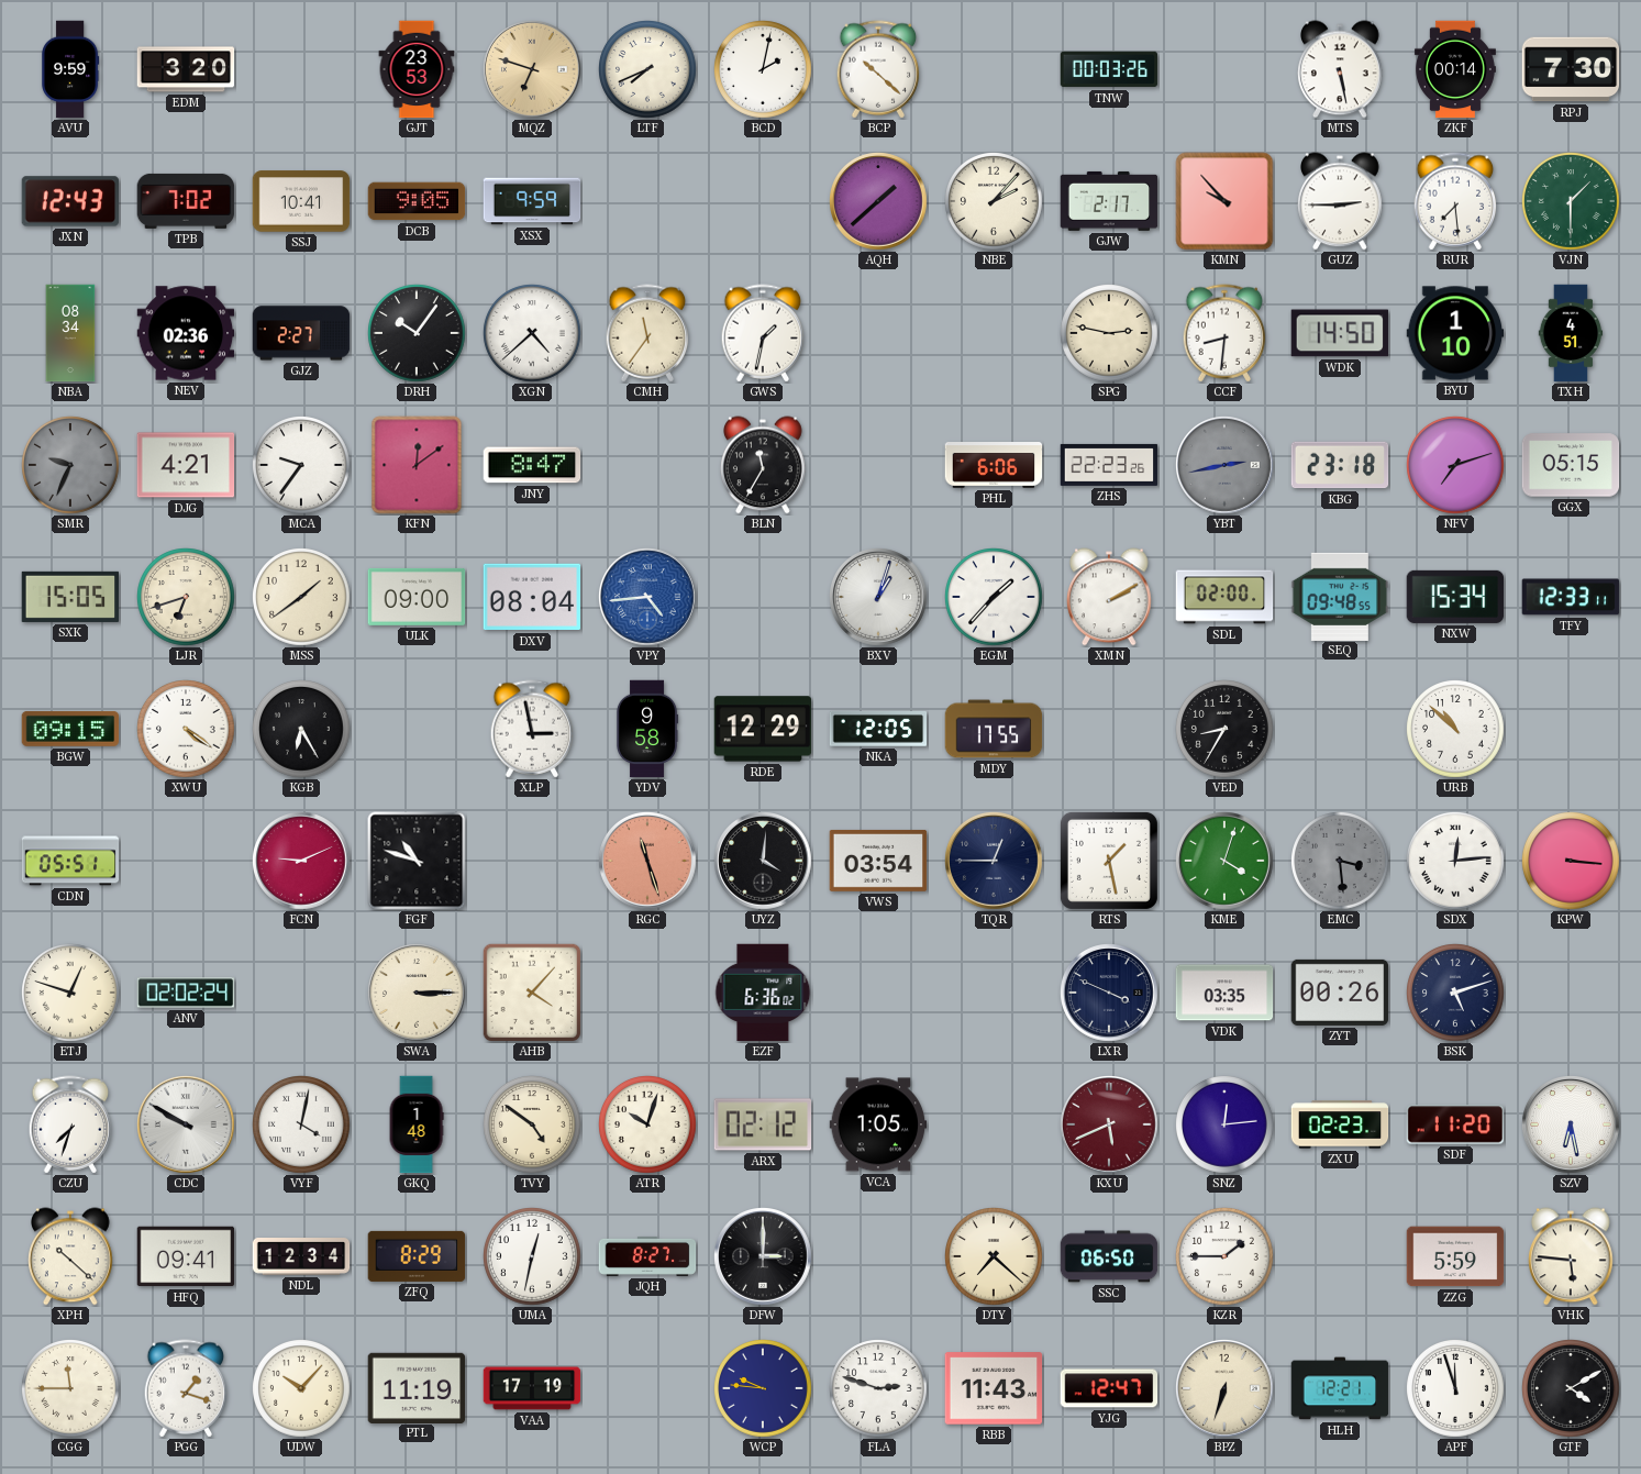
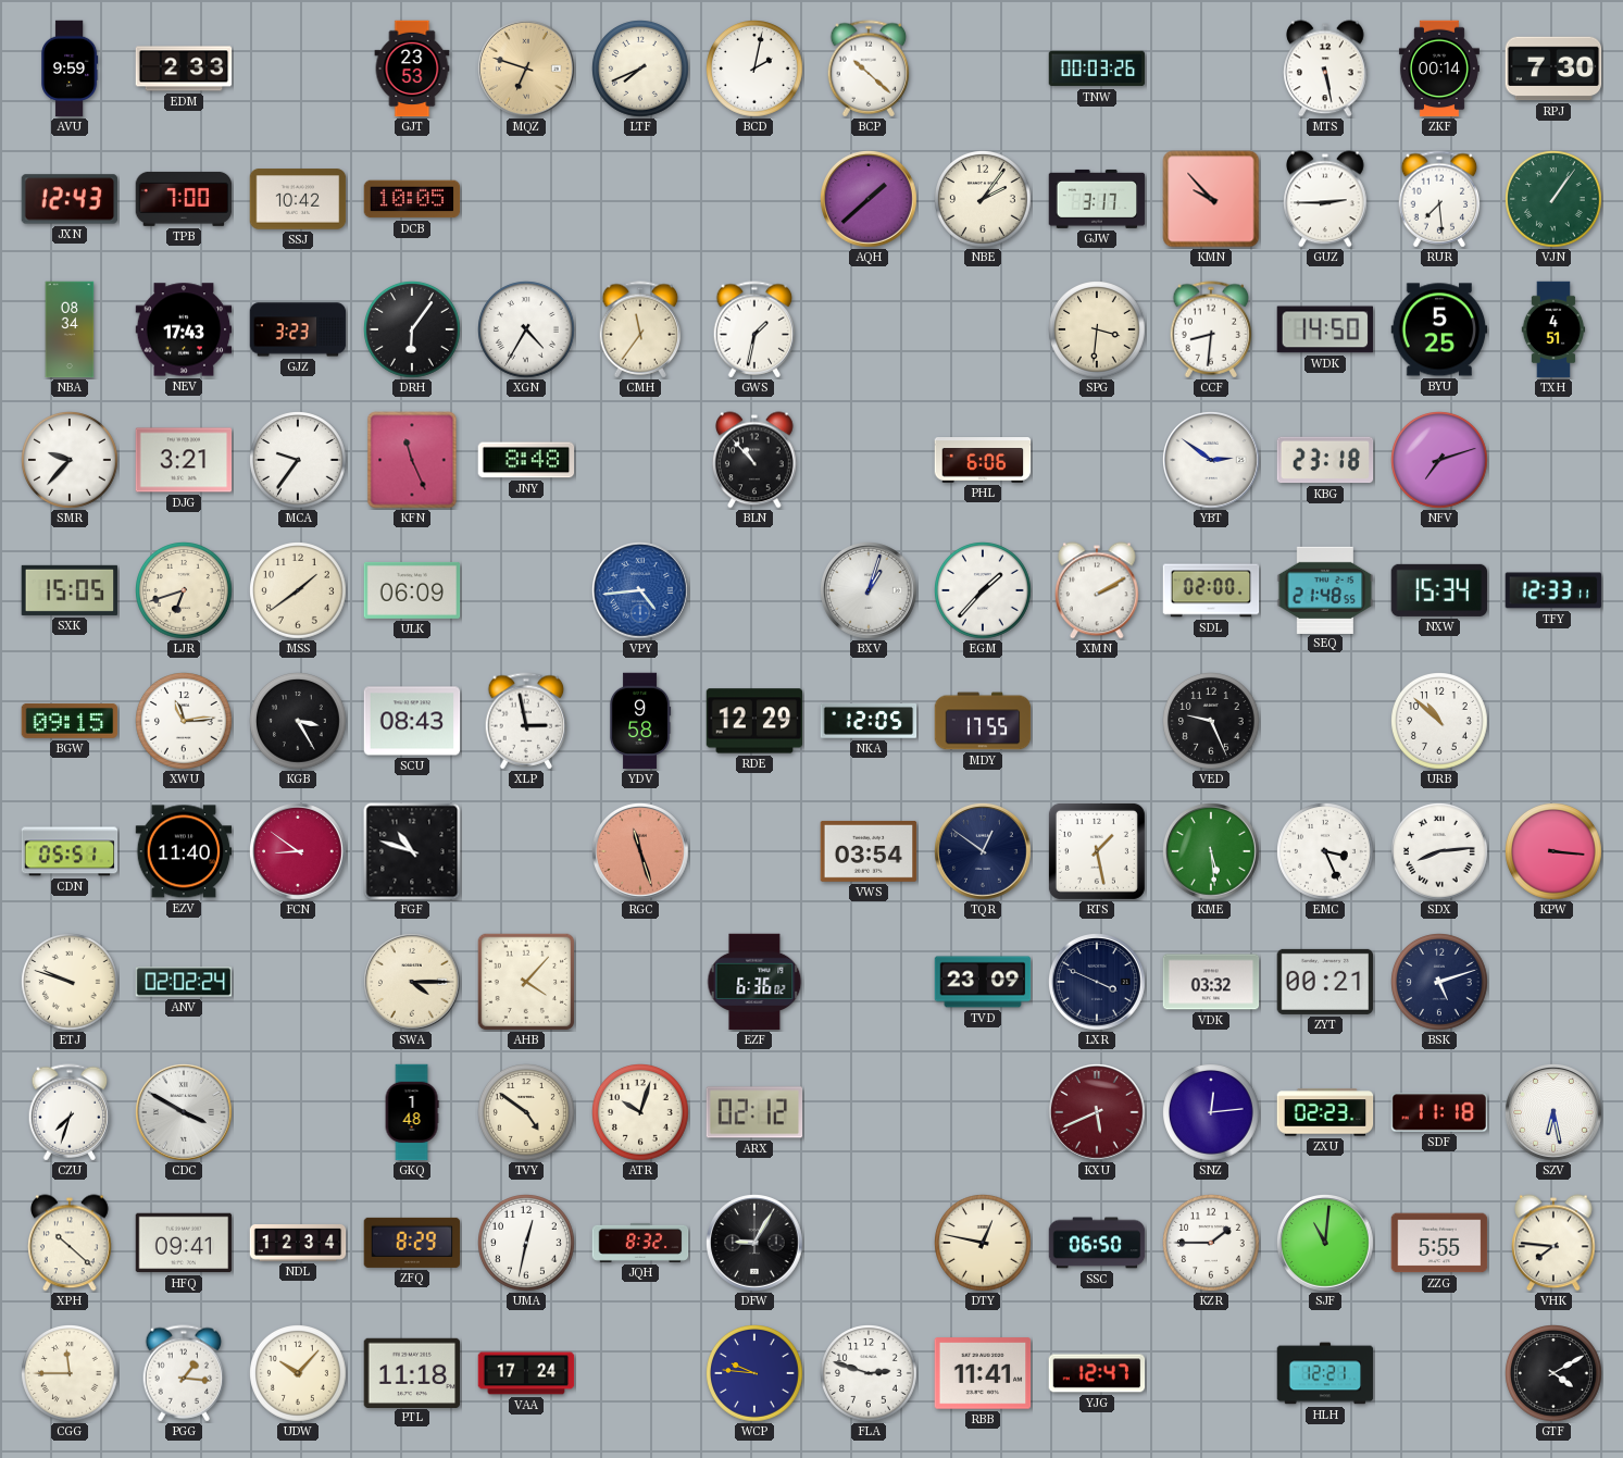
EDM: 3:20 -> 2:33 (184, 68)
TPB: 7:02 -> 7:00 (184, 199)
SSJ: 10:41 -> 10:42 (298, 199)
DCB: 9:05 -> 10:05 (412, 199)
XSX: 9:59 -> none (532, 201)
NBE: 2:07 -> 2:06 (984, 200)
GJW: 2:17 -> 3:17 (1097, 199)
VJN: 1:30 -> 1:06 (1555, 200)
NEV: 02:36 -> 17:43 (184, 329)
GJZ: 2:27 -> 3:23 (298, 329)
DRH: 10:06 -> 6:06 (413, 331)
XGN: 4:38 -> 4:35 (527, 331)
SPG: 2:47 -> 3:31 (1098, 331)
BYU: 1:10 -> 5:25 (1439, 329)
SMR: 9:34 -> 9:37 (71, 461)
SMR dial: grey -> white (71, 461)
DJG: 4:21 -> 3:21 (184, 460)
KFN: 12:09 -> 11:26 (412, 460)
JNY: 8:47 -> 8:48 (526, 460)
BLN: 11:35 -> 10:53 (756, 460)
ZHS: 22:23 -> none (1109, 465)
YBT: 2:43 -> 2:51 (1212, 461)
YBT dial: grey -> white (1212, 461)
GGX: 05:15 -> none (1571, 465)
ULK: 09:00 -> 06:09 (412, 590)
DXV: 08:04 -> none (532, 597)
SEQ: 09:48 -> 21:48 (1325, 589)
XWU: 4:21 -> 11:14 (185, 722)
KGB: 6:25 -> 3:25 (299, 722)
SCU: none -> 08:43 (412, 721)
VED: 8:35 -> 9:26 (1212, 722)
EZV: none -> 11:40 (184, 851)
FCN: 9:11 -> 8:51 (299, 852)
UYZ: 4:01 -> none (764, 862)
TQR: 12:45 -> 12:51 (984, 852)
KME: 4:03 -> 5:29 (1212, 852)
EMC: 3:29 -> 3:26 (1326, 852)
EMC dial: grey -> white (1326, 852)
SDX: 12:14 -> 8:14 (1440, 852)
ETJ: 12:48 -> 9:48 (71, 983)
SWA: 3:15 -> 4:15 (413, 983)
TVD: none -> 23:09 (983, 982)
VDK: 03:35 -> 03:32 (1211, 982)
ZYT: 00:26 -> 00:21 (1325, 982)
CDC: 9:50 -> 3:50 (185, 1113)
VYF: 4:02 -> none (302, 1126)
VCA: 1:05 -> none (878, 1124)
SDF: 11:20 -> 11:18 (1439, 1112)
JQH: 8:27 -> 8:32 (640, 1243)
DFW: 3:00 -> 9:05 (756, 1244)
DTY: 7:22 -> 12:47 (984, 1244)
SJF: none -> 11:01 (1326, 1244)
ZZG: 5:59 -> 5:55 (1439, 1243)
VHK: 5:46 -> 7:46 (1555, 1243)
PGG: 1:18 -> 1:16 (184, 1373)
PTL: 11:19 -> 11:18 (412, 1372)
VAA: 17:19 -> 17:24 (526, 1373)
RBB: 11:43 -> 11:41 (983, 1373)
BPZ: 6:33 -> none (1226, 1389)
APF: 11:57 -> none (1456, 1389)
